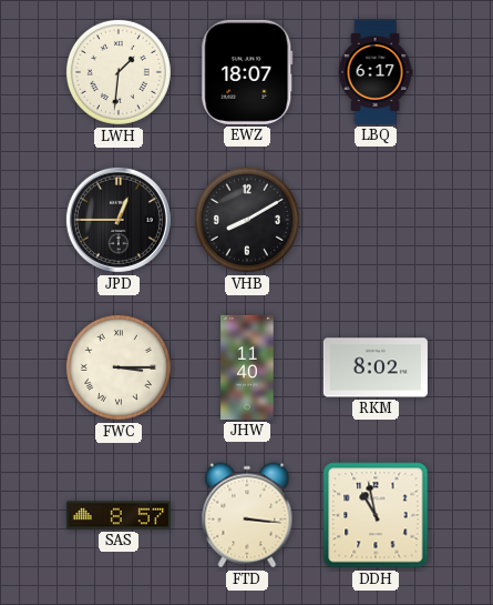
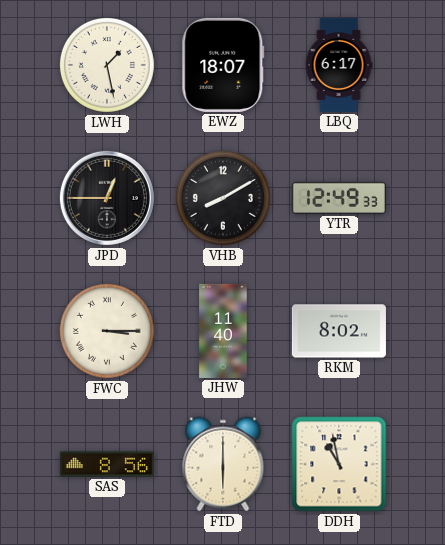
LWH: 1:31 -> 1:28 (107, 65)
YTR: none -> 12:49 (339, 198)
SAS: 8:57 -> 8:56 (107, 464)
FTD: 3:16 -> 6:00 (223, 464)
